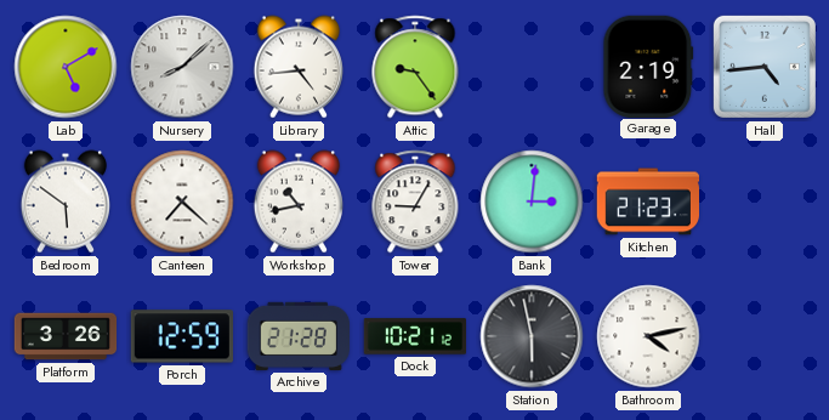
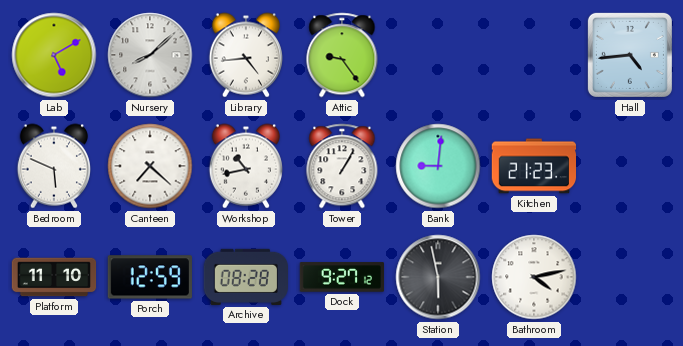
Garage: 2:19 -> none (648, 66)
Bedroom: 5:51 -> 5:49 (54, 166)
Tower: 9:05 -> 1:05 (342, 166)
Bank: 3:01 -> 9:01 (438, 166)
Platform: 3:26 -> 11:10 (54, 277)
Archive: 21:28 -> 08:28 (245, 277)
Dock: 10:21 -> 9:27 (341, 277)
